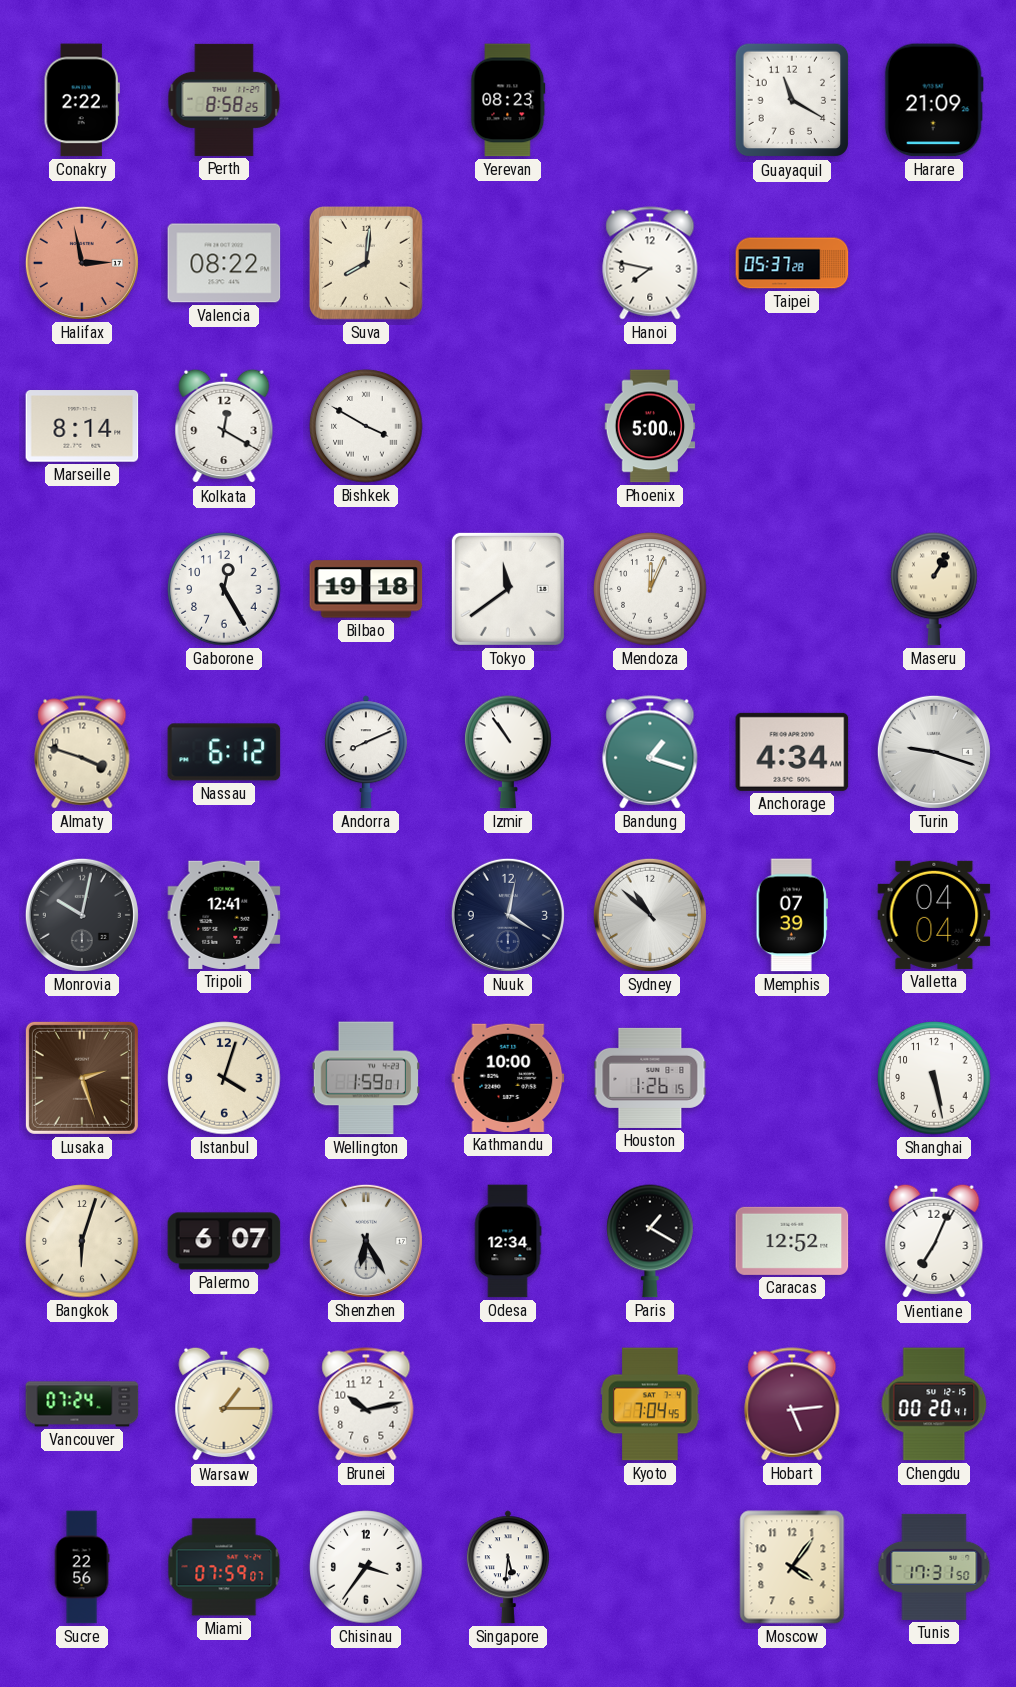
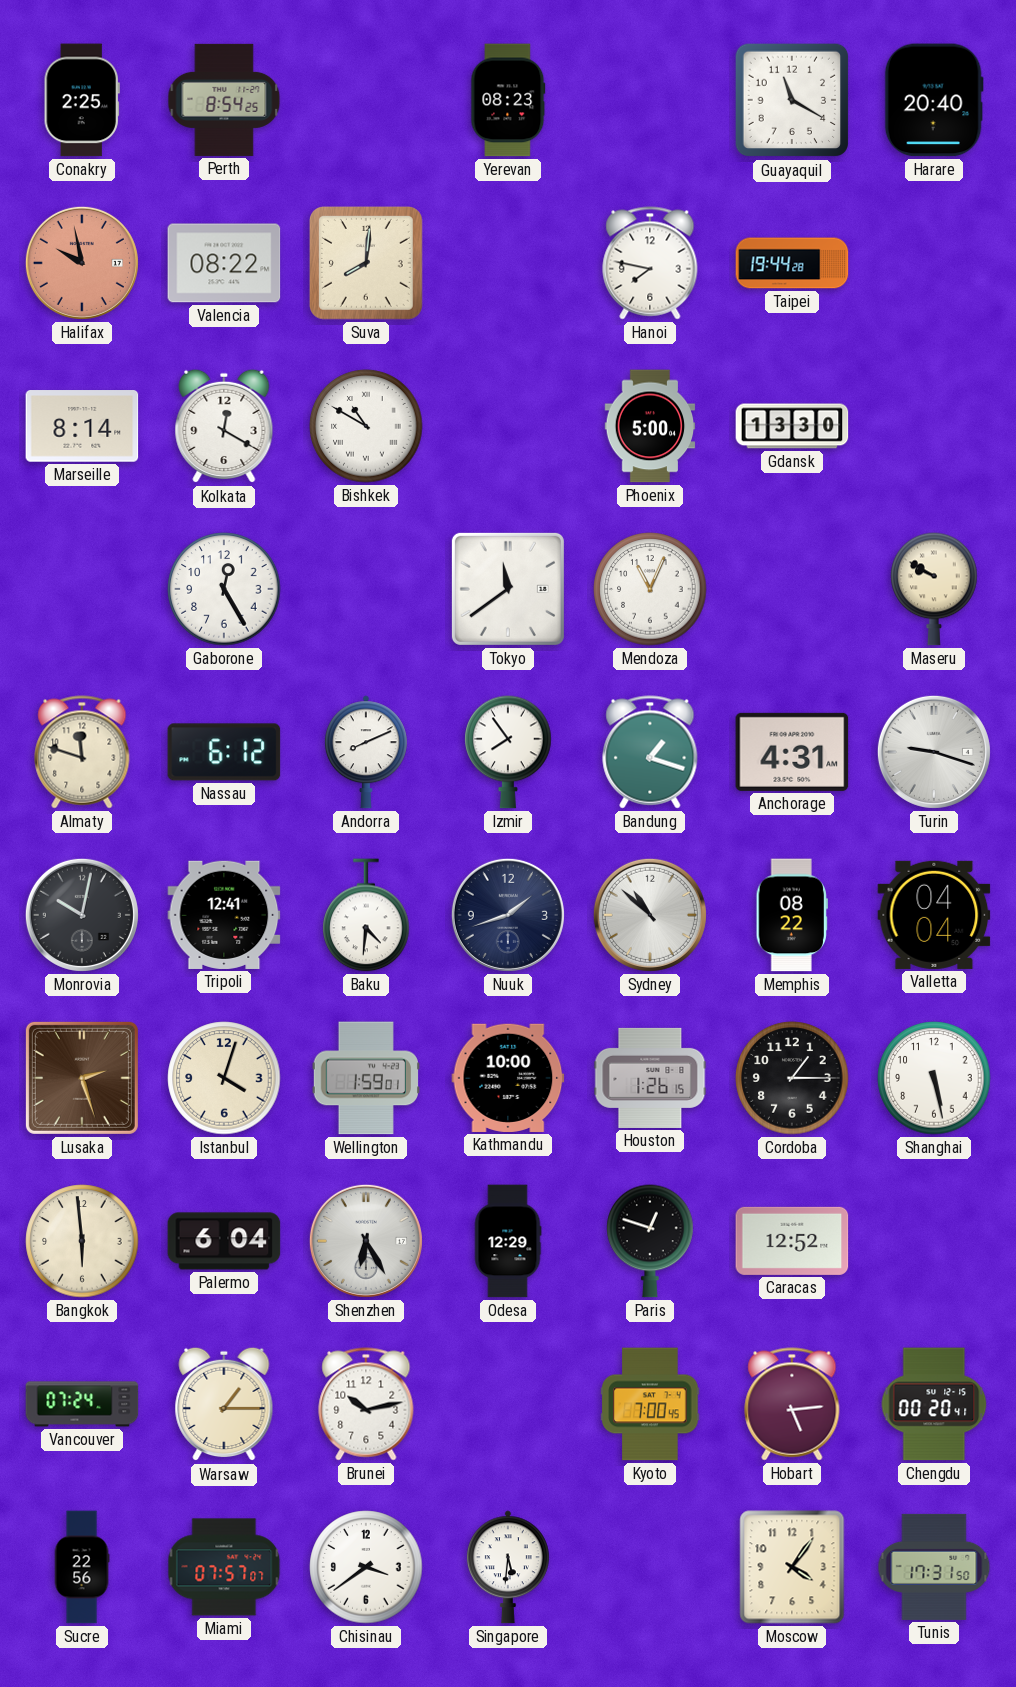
Conakry: 2:22 -> 2:25 (82, 100)
Perth: 8:58 -> 8:54 (224, 100)
Harare: 21:09 -> 20:40 (934, 100)
Halifax: 2:58 -> 9:58 (82, 263)
Taipei: 05:37 -> 19:44 (792, 263)
Bishkek: 3:50 -> 10:50 (366, 426)
Gdansk: none -> 13:30 (792, 426)
Bilbao: 19:18 -> none (366, 589)
Mendoza: 12:04 -> 11:04 (650, 589)
Maseru: 1:05 -> 9:50 (934, 589)
Almaty: 3:48 -> 11:48 (82, 752)
Izmir: 10:54 -> 7:54 (508, 752)
Anchorage: 4:34 -> 4:31 (792, 752)
Baku: none -> 4:31 (366, 915)
Nuuk: 4:02 -> 1:42 (508, 915)
Memphis: 07:39 -> 08:22 (792, 915)
Cordoba: none -> 1:15 (792, 1078)
Bangkok: 6:03 -> 5:59 (82, 1241)
Palermo: 6:07 -> 6:04 (224, 1241)
Odesa: 12:34 -> 12:29 (508, 1241)
Paris: 1:20 -> 12:48 (650, 1241)
Vientiane: 7:04 -> none (934, 1241)
Kyoto: 7:04 -> 7:00 (650, 1404)
Miami: 07:59 -> 07:57 (224, 1567)
Chisinau: 3:36 -> 3:39 (366, 1567)
